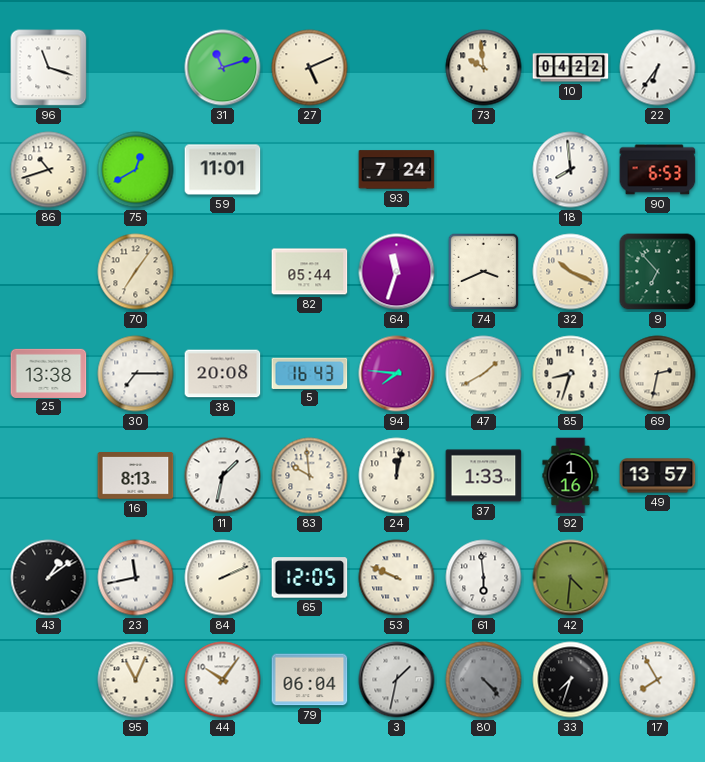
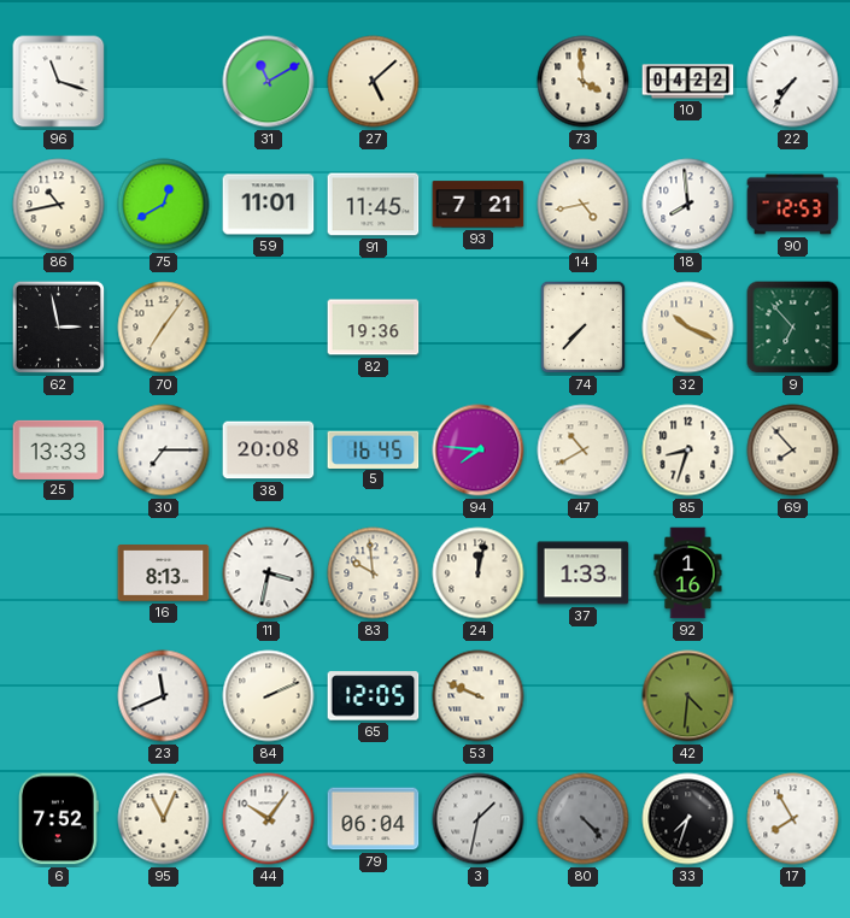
31: 11:12 -> 11:10 (269, 82)
27: 5:11 -> 5:08 (374, 82)
73: 9:59 -> 3:59 (584, 82)
22: 6:36 -> 7:36 (793, 82)
86: 10:42 -> 10:43 (59, 205)
91: none -> 11:45 (374, 205)
93: 7:24 -> 7:21 (479, 205)
14: none -> 4:43 (584, 205)
90: 6:53 -> 12:53 (793, 205)
62: none -> 2:58 (58, 326)
82: 05:44 -> 19:36 (374, 328)
64: 11:33 -> none (397, 272)
74: 3:41 -> 7:37 (584, 328)
25: 13:38 -> 13:33 (59, 449)
5: 16:43 -> 16:45 (374, 449)
47: 1:40 -> 10:40 (584, 451)
69: 2:32 -> 7:53 (793, 451)
11: 1:32 -> 3:32 (269, 573)
49: 13:57 -> none (658, 476)
43: 1:09 -> none (49, 578)
23: 11:43 -> 11:41 (164, 696)
61: 5:59 -> none (484, 578)
6: none -> 7:52 (59, 819)
